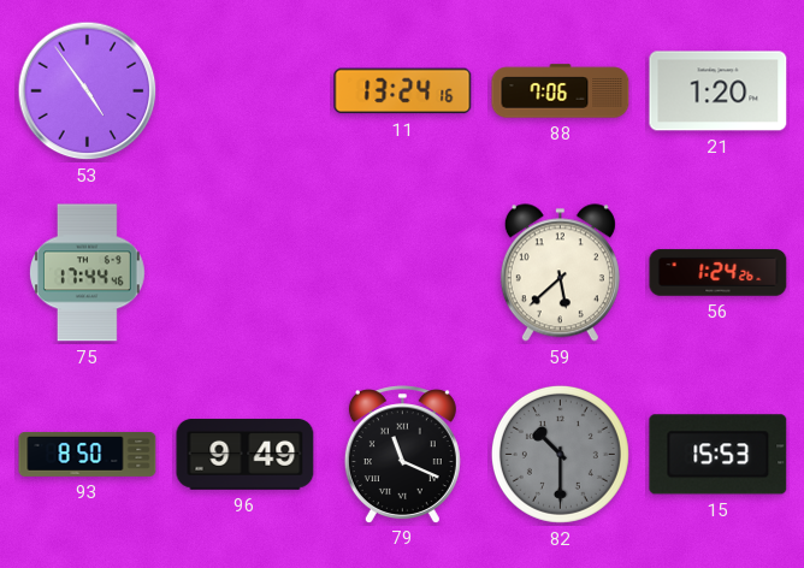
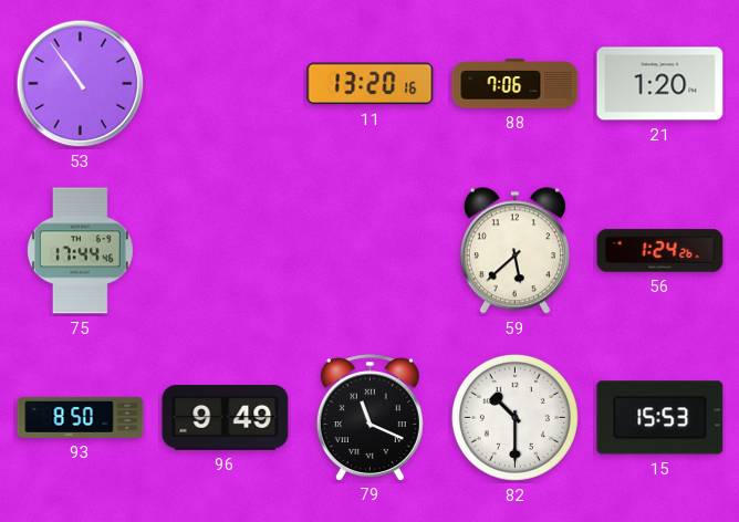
53: 4:54 -> 10:54 (81, 84)
11: 13:24 -> 13:20 (371, 84)
82 dial: grey -> white (514, 417)
